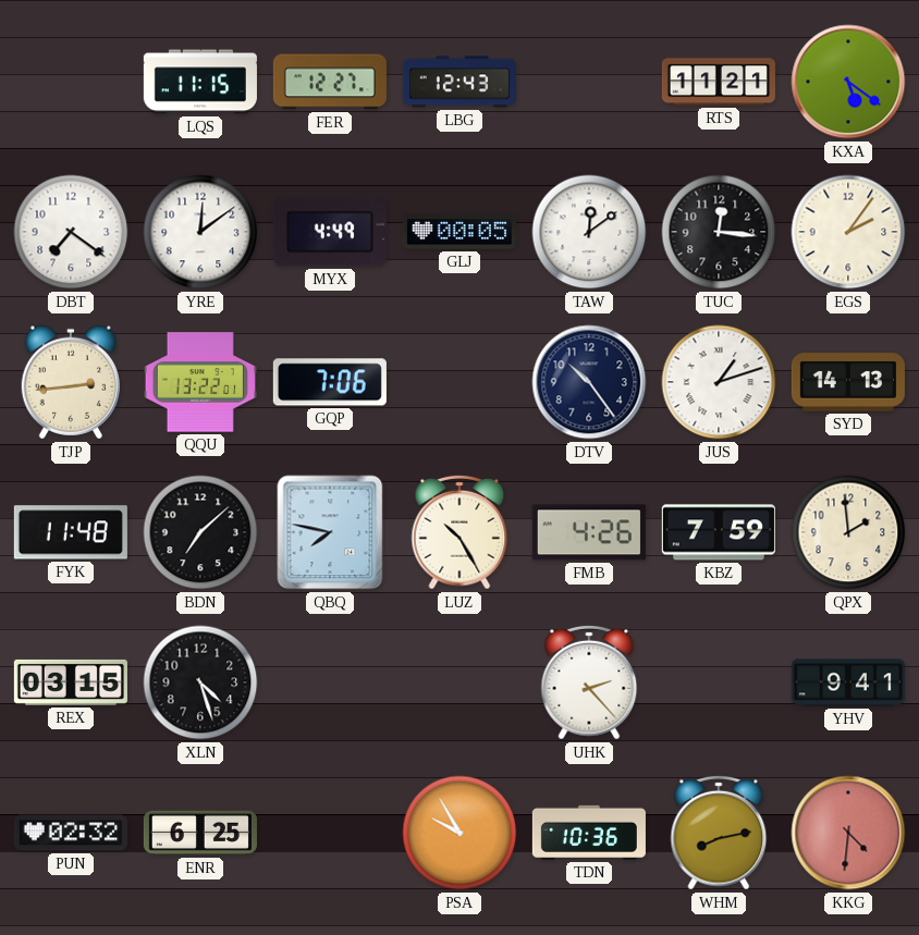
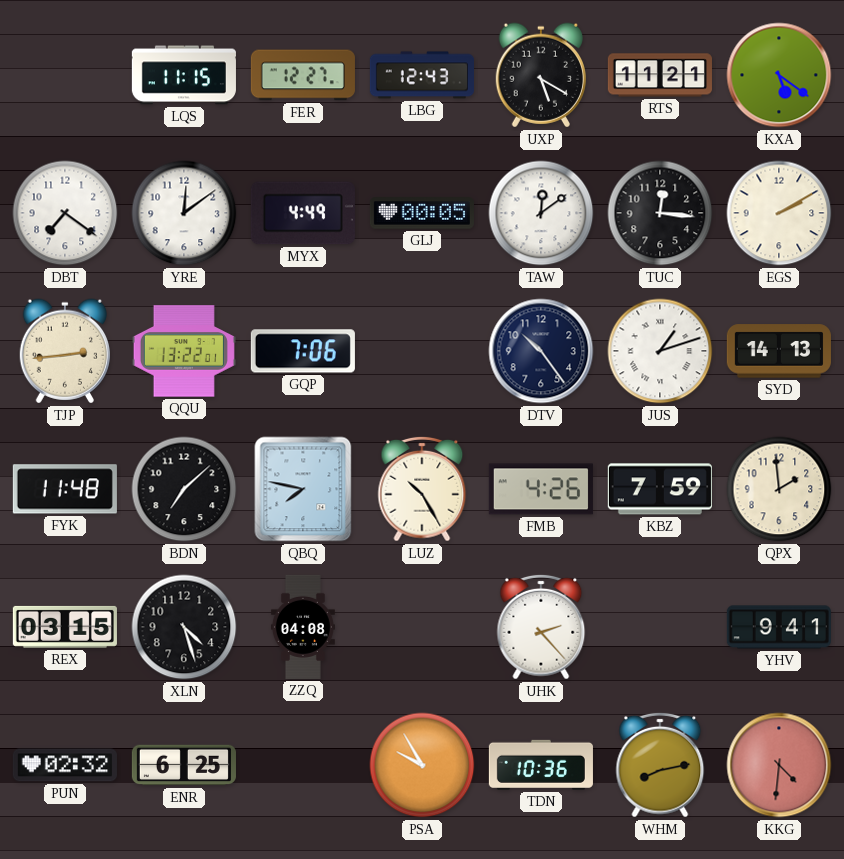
UXP: none -> 5:20 (541, 75)
EGS: 2:06 -> 2:10 (779, 213)
ZZQ: none -> 04:08 (303, 627)
